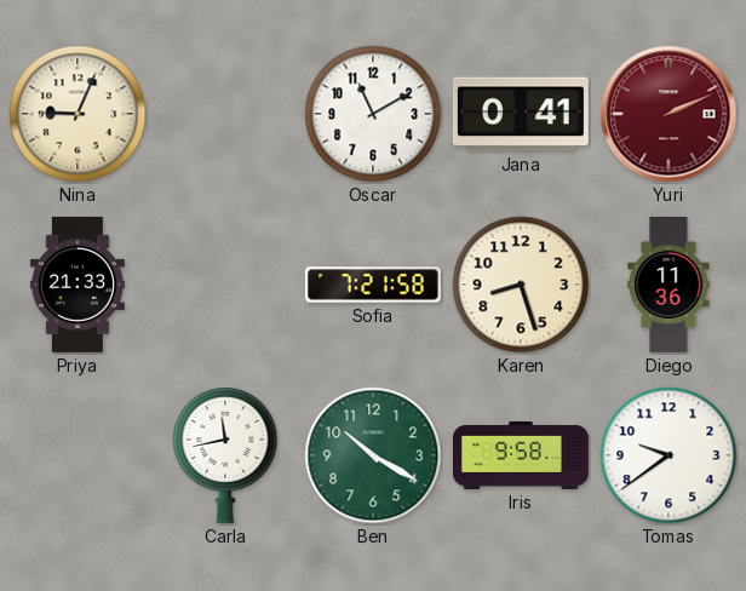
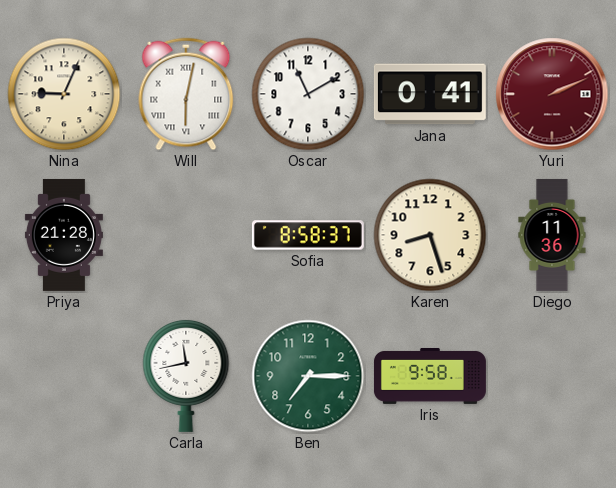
Will: none -> 6:02 (186, 94)
Priya: 21:33 -> 21:28 (64, 235)
Sofia: 7:21 -> 8:58 (308, 235)
Ben: 10:20 -> 7:15 (308, 376)
Tomas: 9:39 -> none (668, 455)
